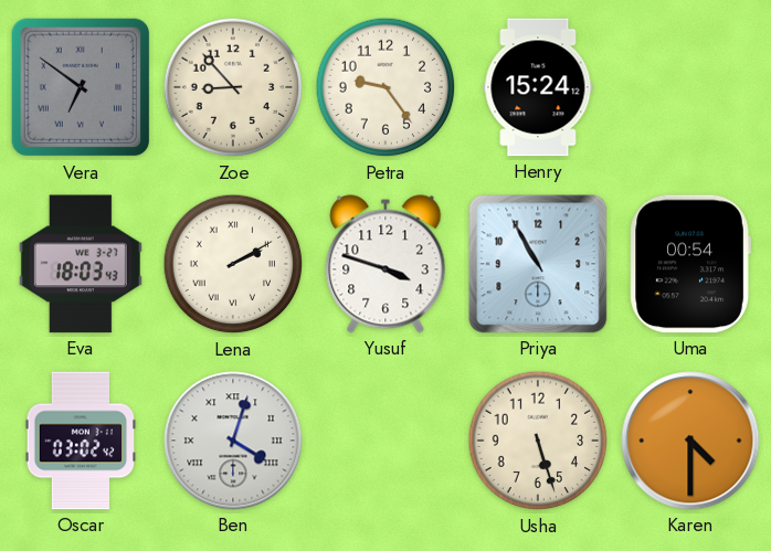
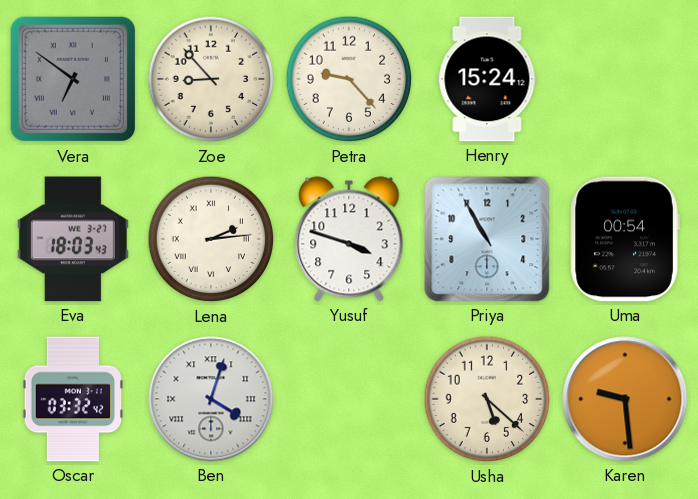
Petra: 9:24 -> 9:23 (349, 79)
Lena: 2:10 -> 2:14 (211, 239)
Oscar: 03:02 -> 03:32 (73, 399)
Usha: 5:27 -> 5:22 (487, 399)
Karen: 4:30 -> 9:29 (625, 399)
